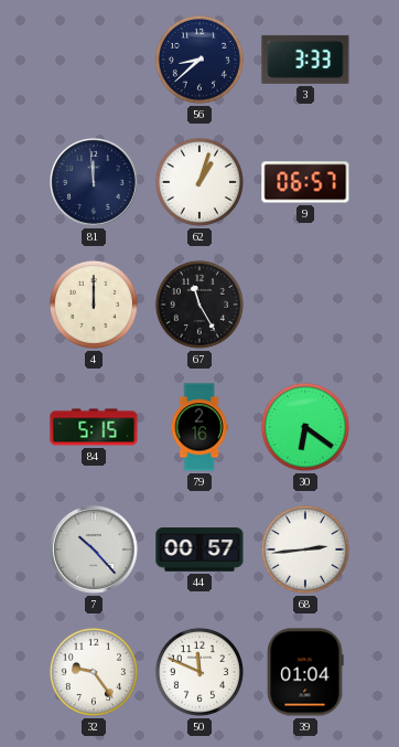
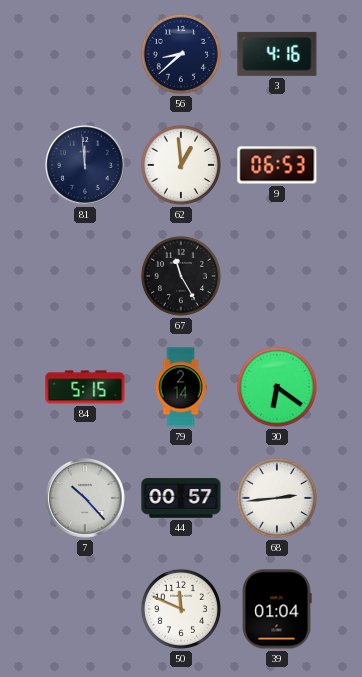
3: 3:33 -> 4:16 (277, 54)
62: 1:03 -> 12:59 (181, 165)
9: 06:57 -> 06:53 (277, 165)
4: 12:00 -> none (94, 305)
79: 2:16 -> 2:14 (181, 387)
32: 9:24 -> none (94, 672)
